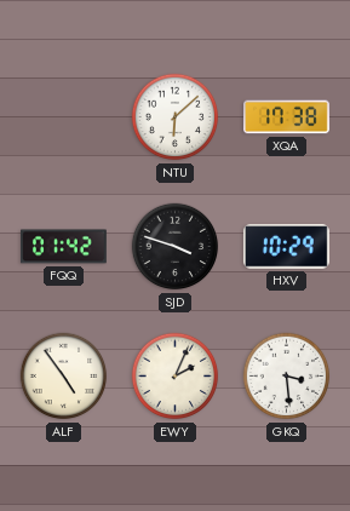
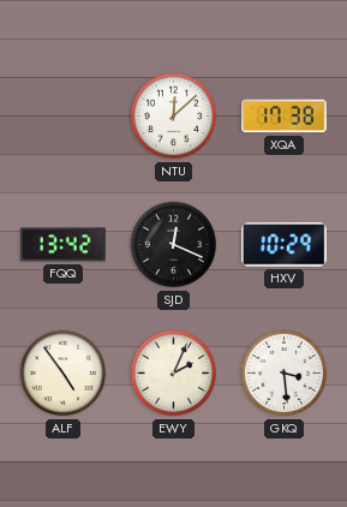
NTU: 6:08 -> 12:08 (174, 117)
FQQ: 01:42 -> 13:42 (64, 245)
SJD: 3:48 -> 12:19 (174, 245)
